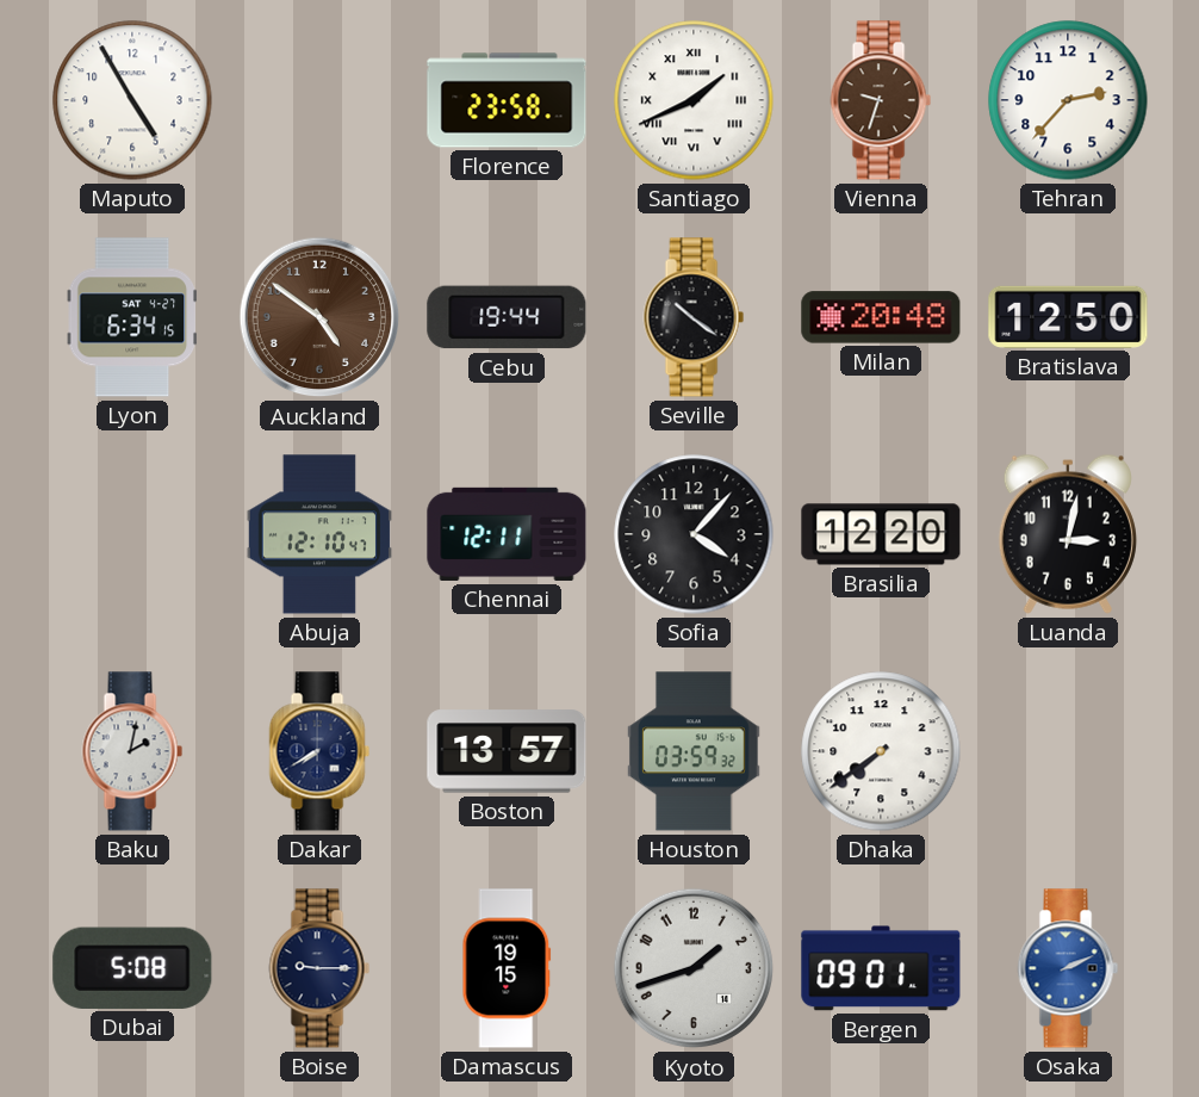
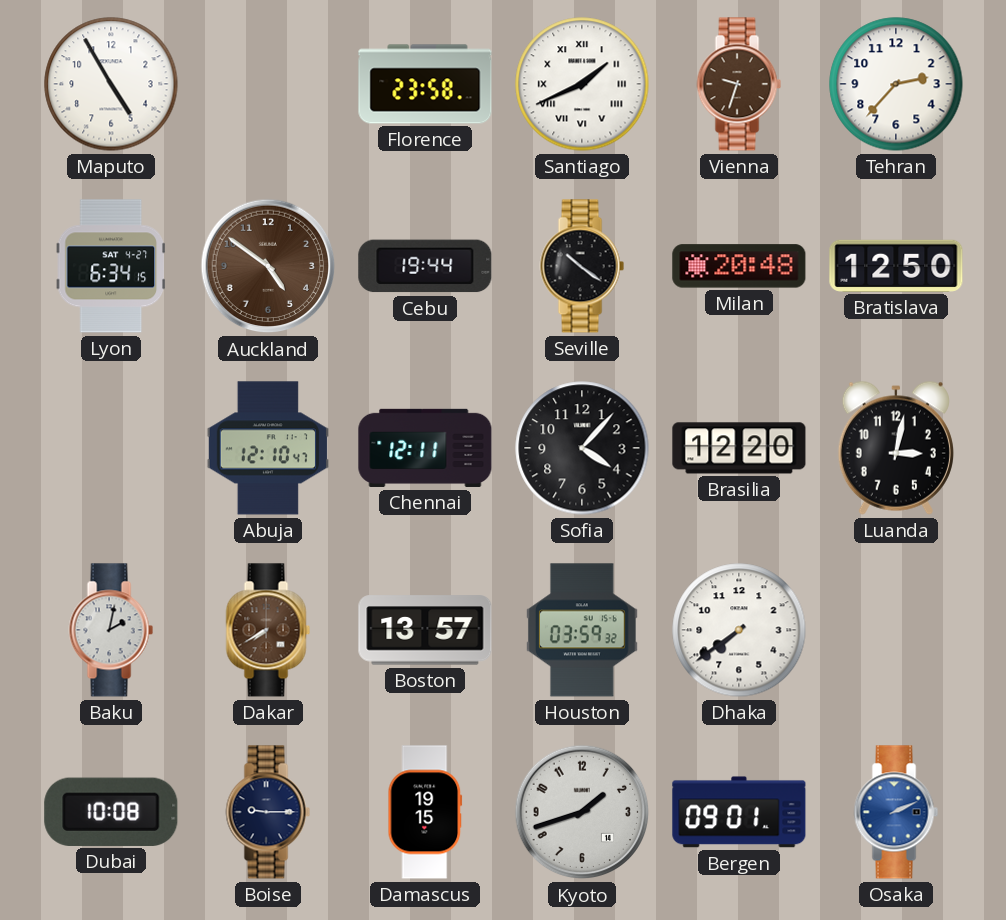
Dakar dial: navy -> brown (268, 630)
Dubai: 5:08 -> 10:08 (111, 812)
